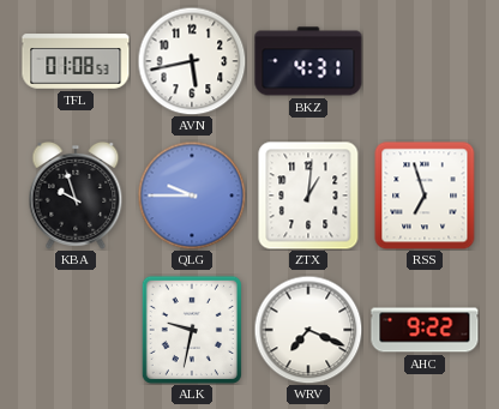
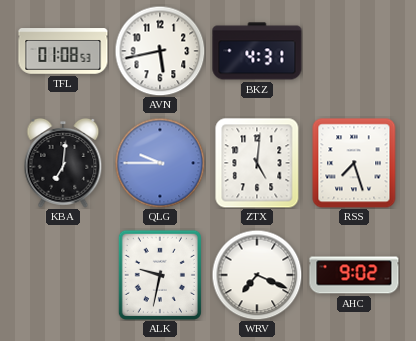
KBA: 9:57 -> 7:01 (63, 164)
ZTX: 1:01 -> 5:01 (257, 163)
RSS: 6:57 -> 7:27 (354, 163)
AHC: 9:22 -> 9:02 (354, 275)
